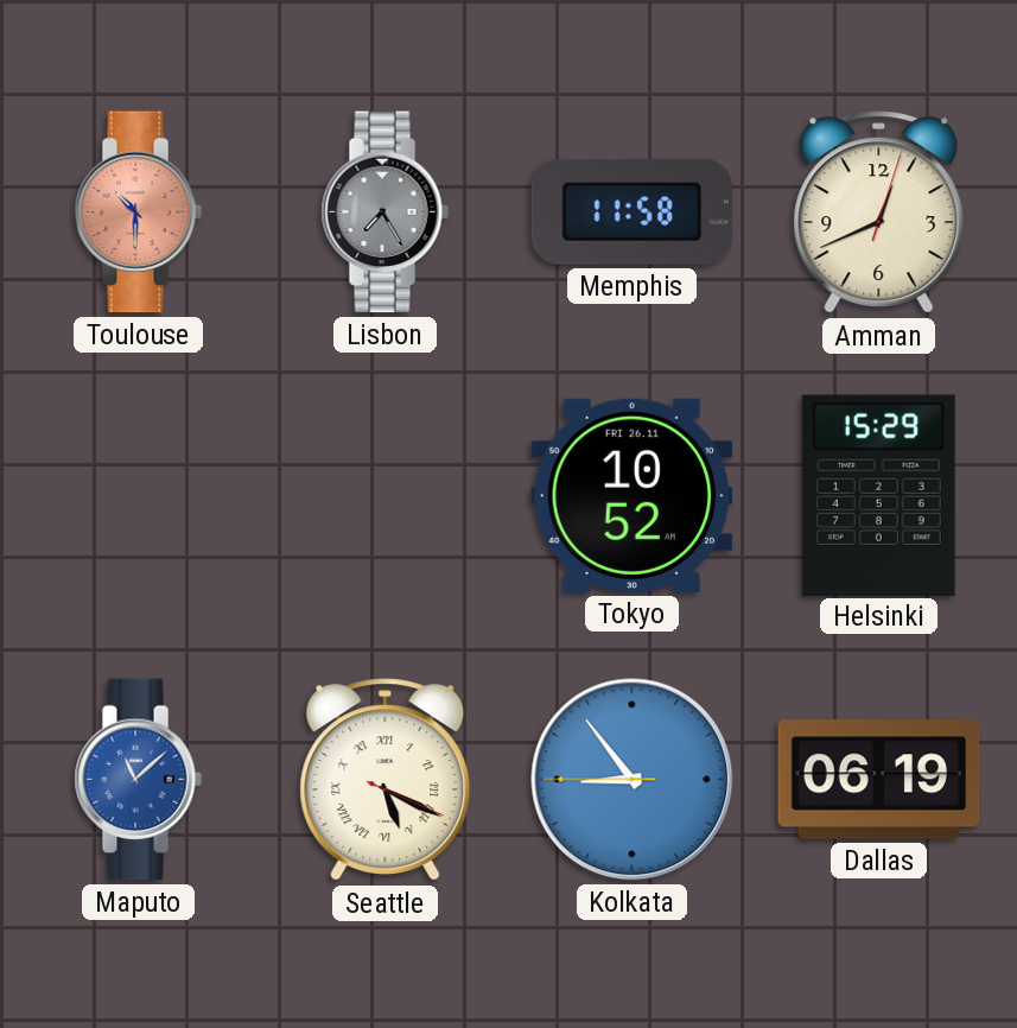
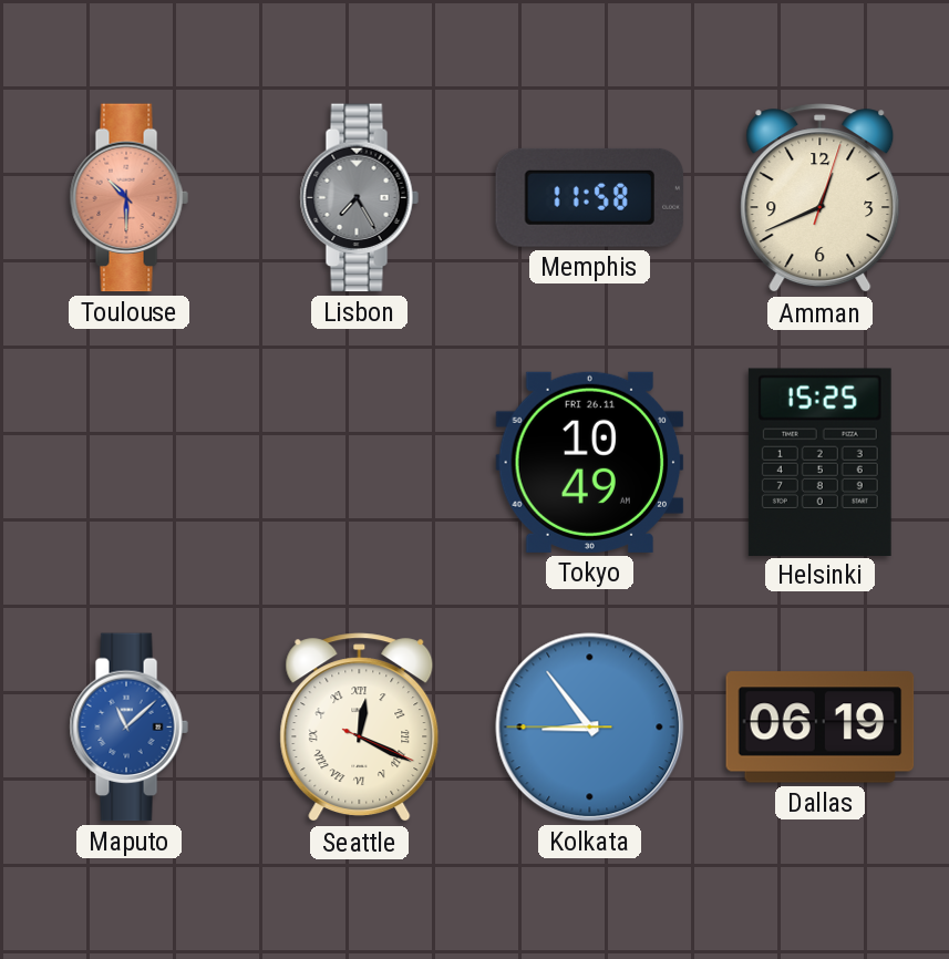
Tokyo: 10:52 -> 10:49 (590, 462)
Helsinki: 15:29 -> 15:25 (819, 462)
Seattle: 5:19 -> 12:19 (360, 728)
